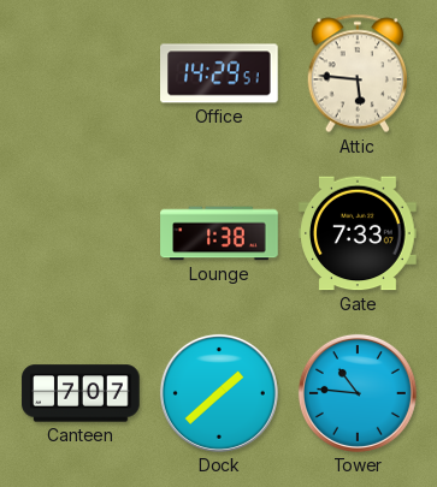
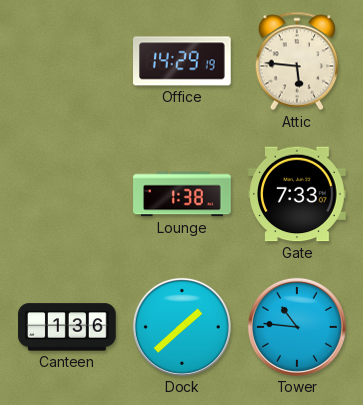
Office: 14:29:51 -> 14:29:19 (183, 61)
Canteen: 7:07 -> 1:36 (67, 327)
